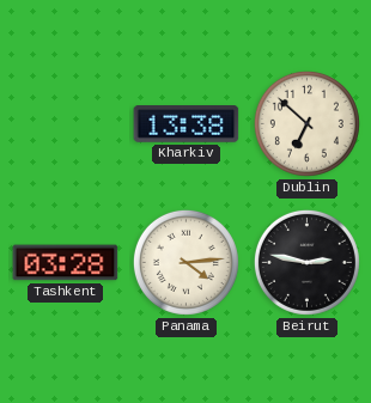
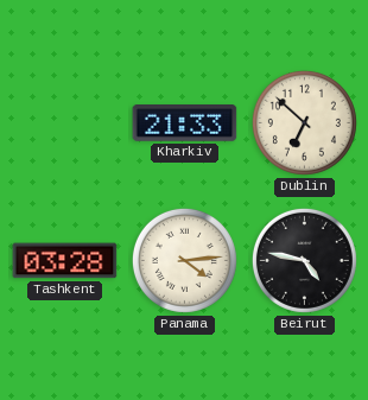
Kharkiv: 13:38 -> 21:33 (185, 123)
Beirut: 2:47 -> 4:47 (304, 260)
